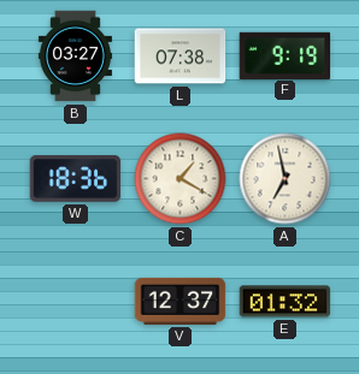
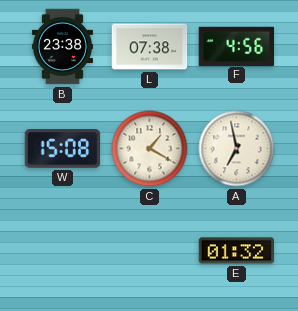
B: 03:27 -> 23:38 (62, 47)
F: 9:19 -> 4:56 (237, 46)
W: 18:36 -> 15:08 (63, 149)
V: 12:37 -> none (181, 301)
